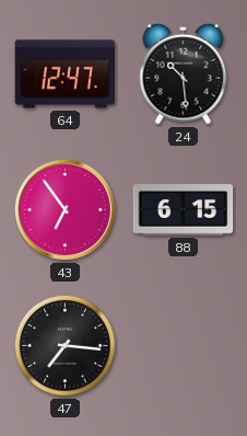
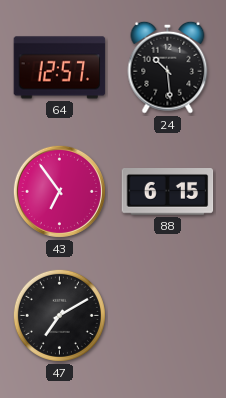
64: 12:47 -> 12:57 (60, 68)
47: 7:16 -> 7:10 (59, 315)
